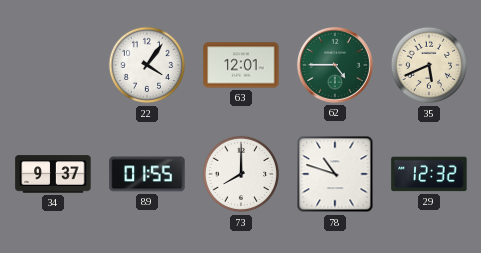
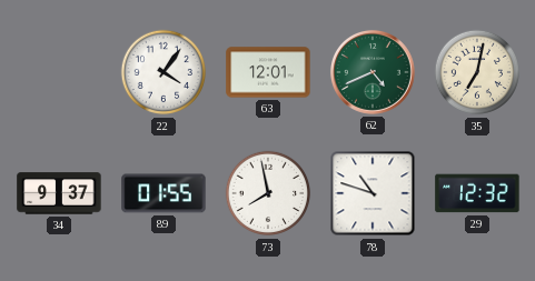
62: 4:45 -> 4:41 (373, 72)
35: 5:41 -> 7:02 (477, 72)
73: 8:00 -> 7:58 (268, 193)
